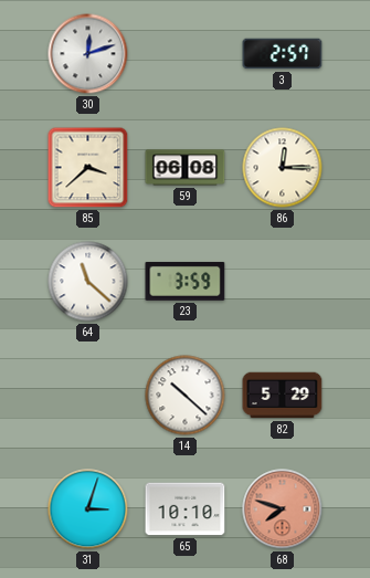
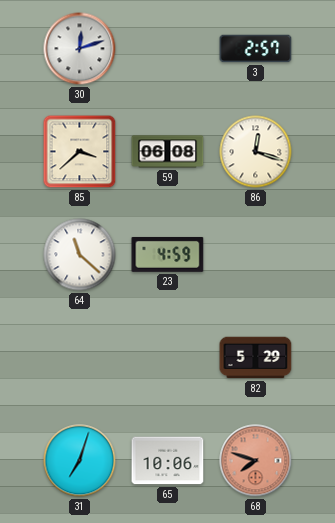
86: 12:15 -> 12:18 (256, 152)
23: 3:59 -> 4:59 (168, 254)
14: 10:22 -> none (186, 396)
31: 3:03 -> 7:03 (80, 461)
65: 10:10 -> 10:06 (168, 461)
